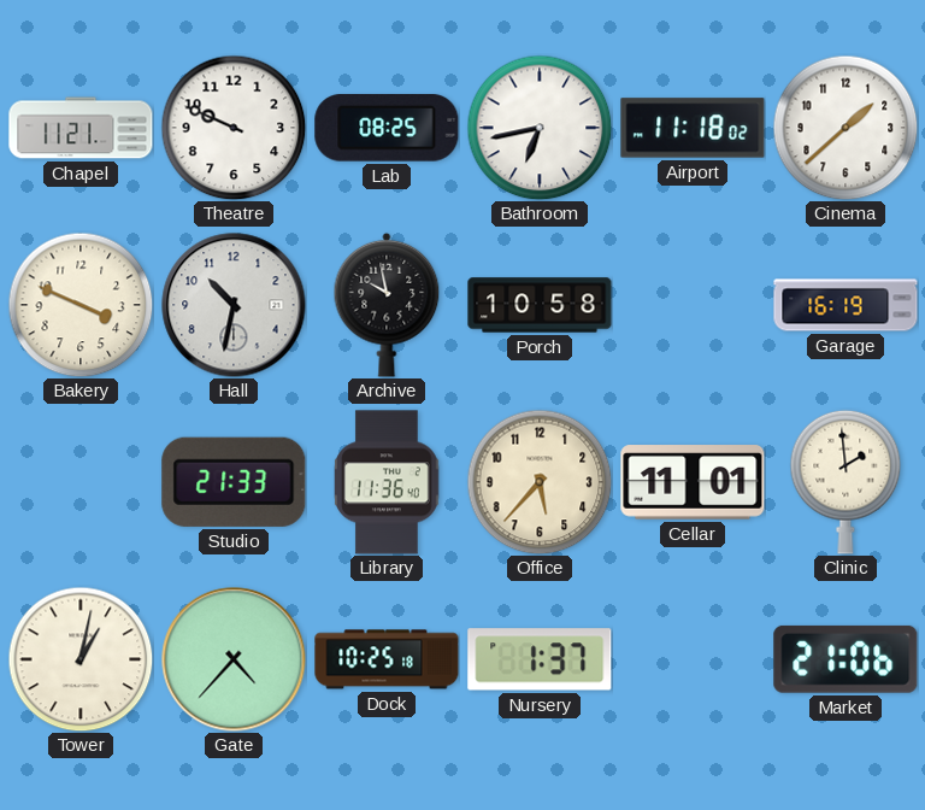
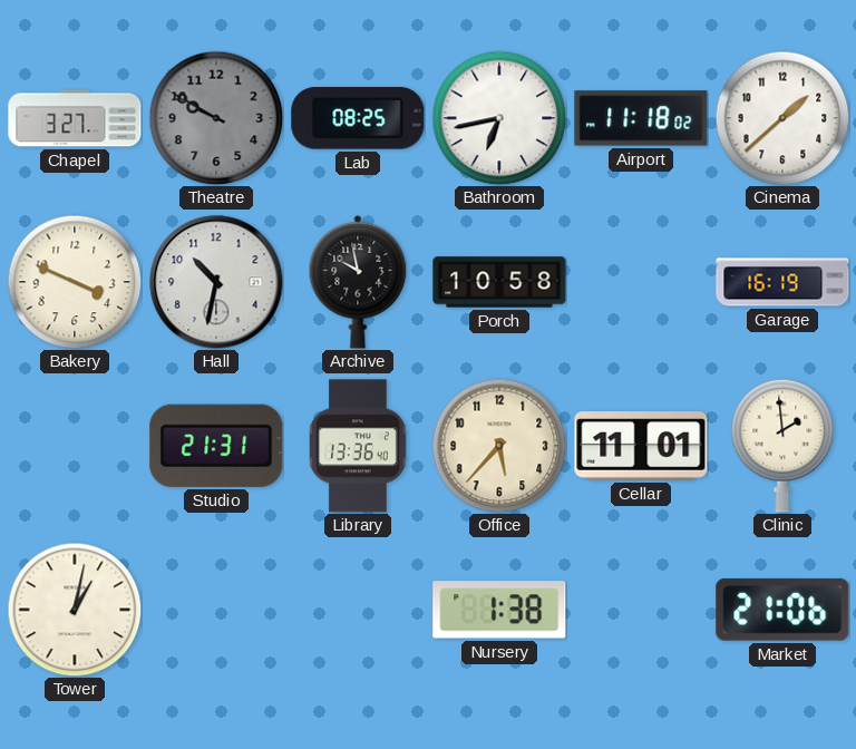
Chapel: 11:21 -> 3:27 (75, 118)
Theatre: 9:49 -> 9:50 (216, 118)
Theatre dial: white -> grey (216, 118)
Studio: 21:33 -> 21:31 (216, 446)
Library: 11:36 -> 13:36 (358, 446)
Gate: 4:37 -> none (234, 659)
Dock: 10:25 -> none (387, 659)
Nursery: 1:37 -> 1:38 (499, 610)
